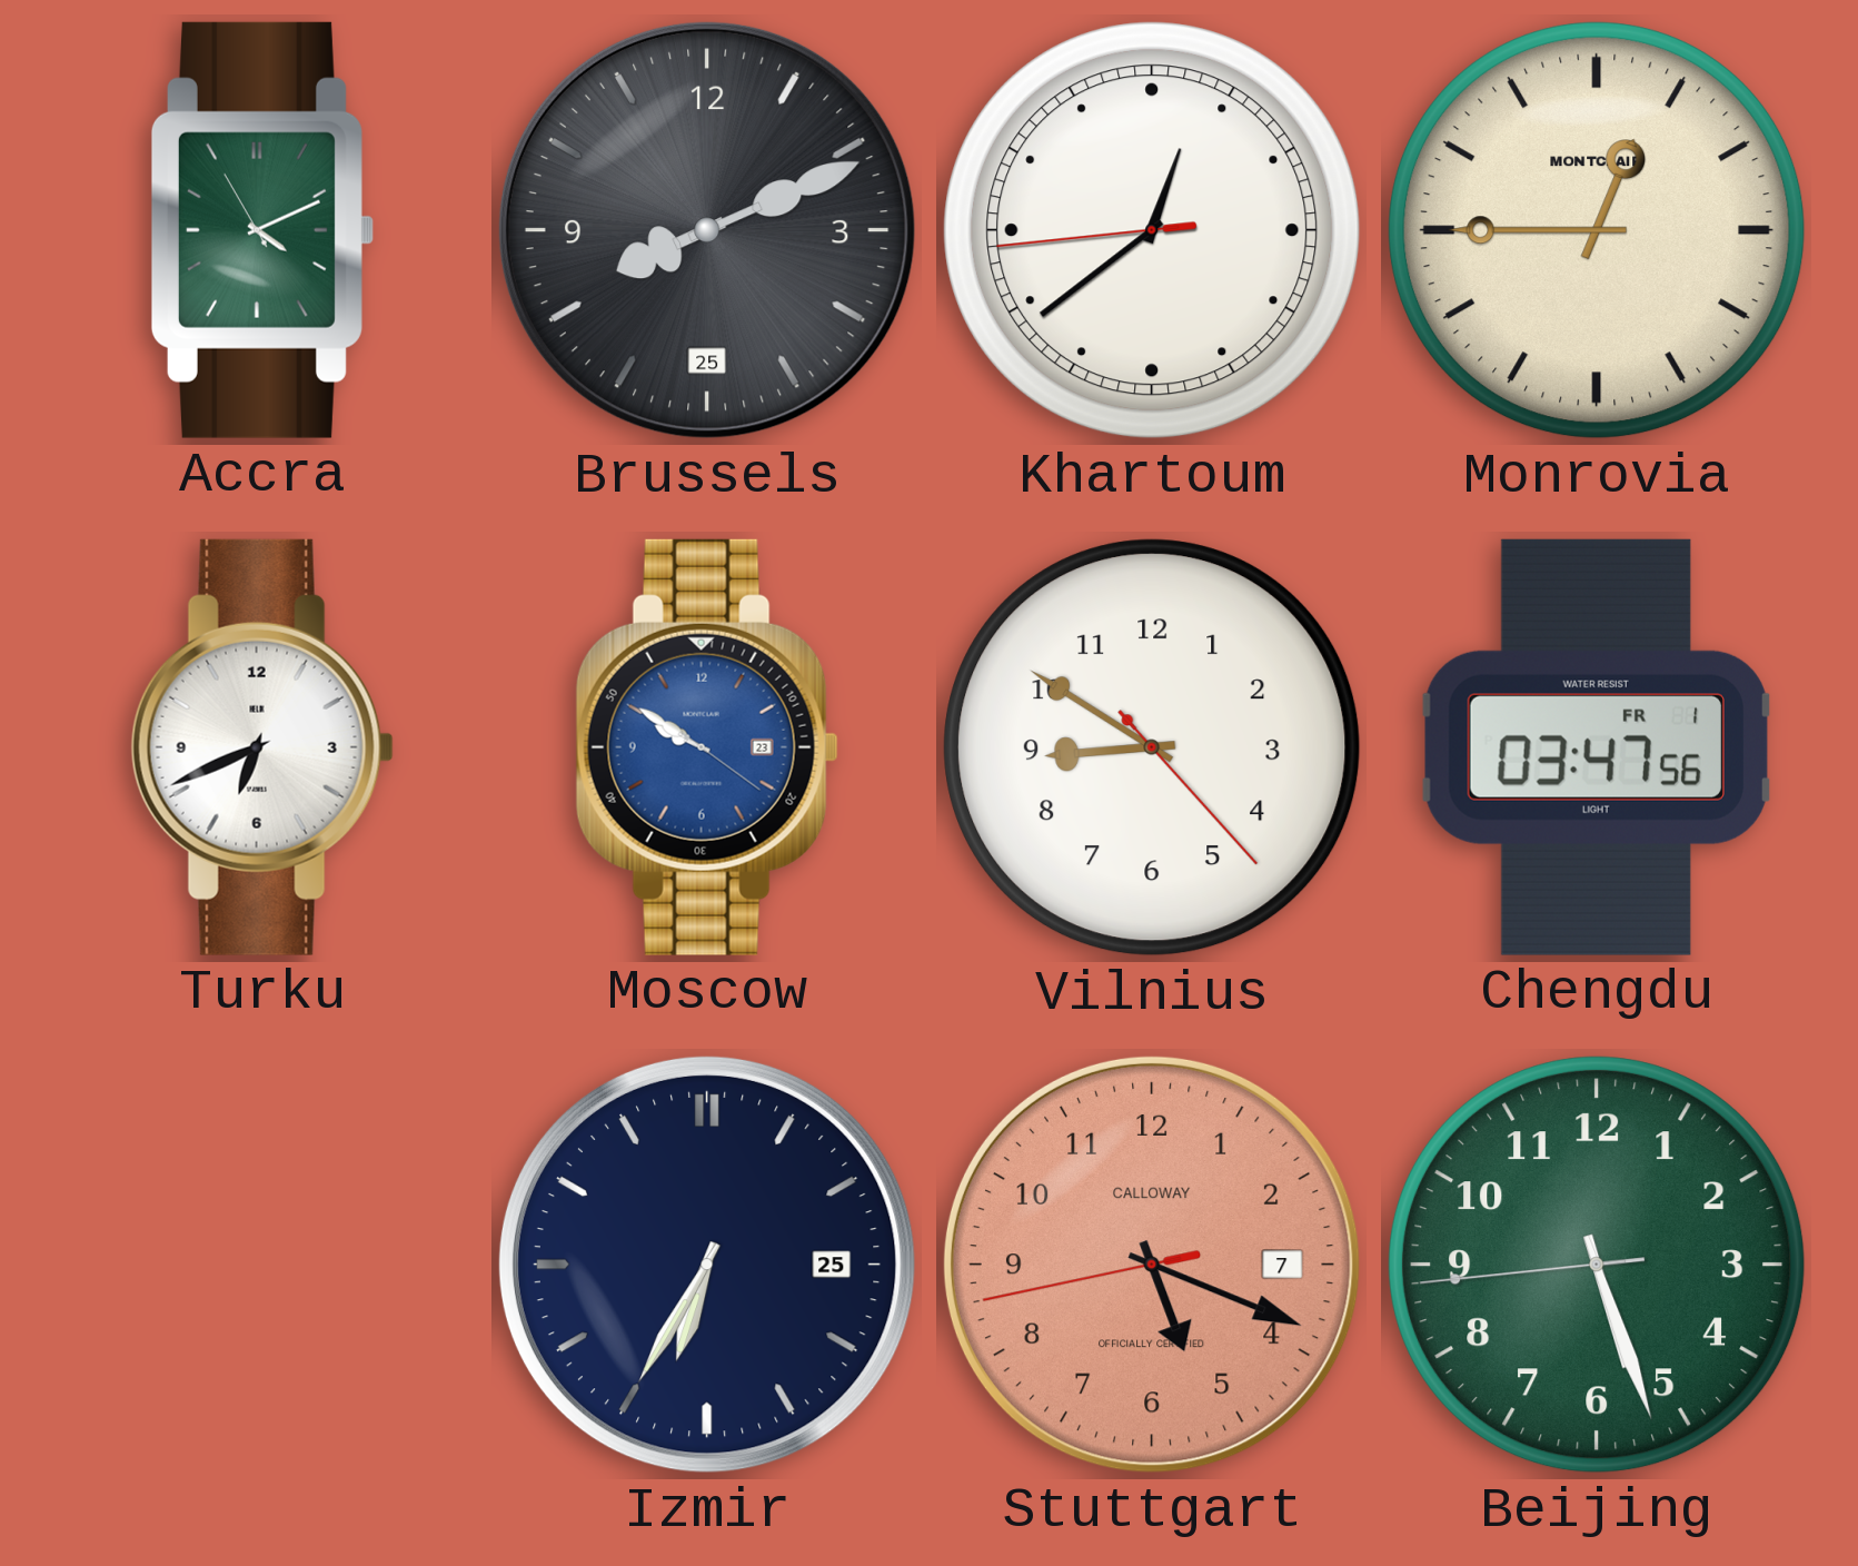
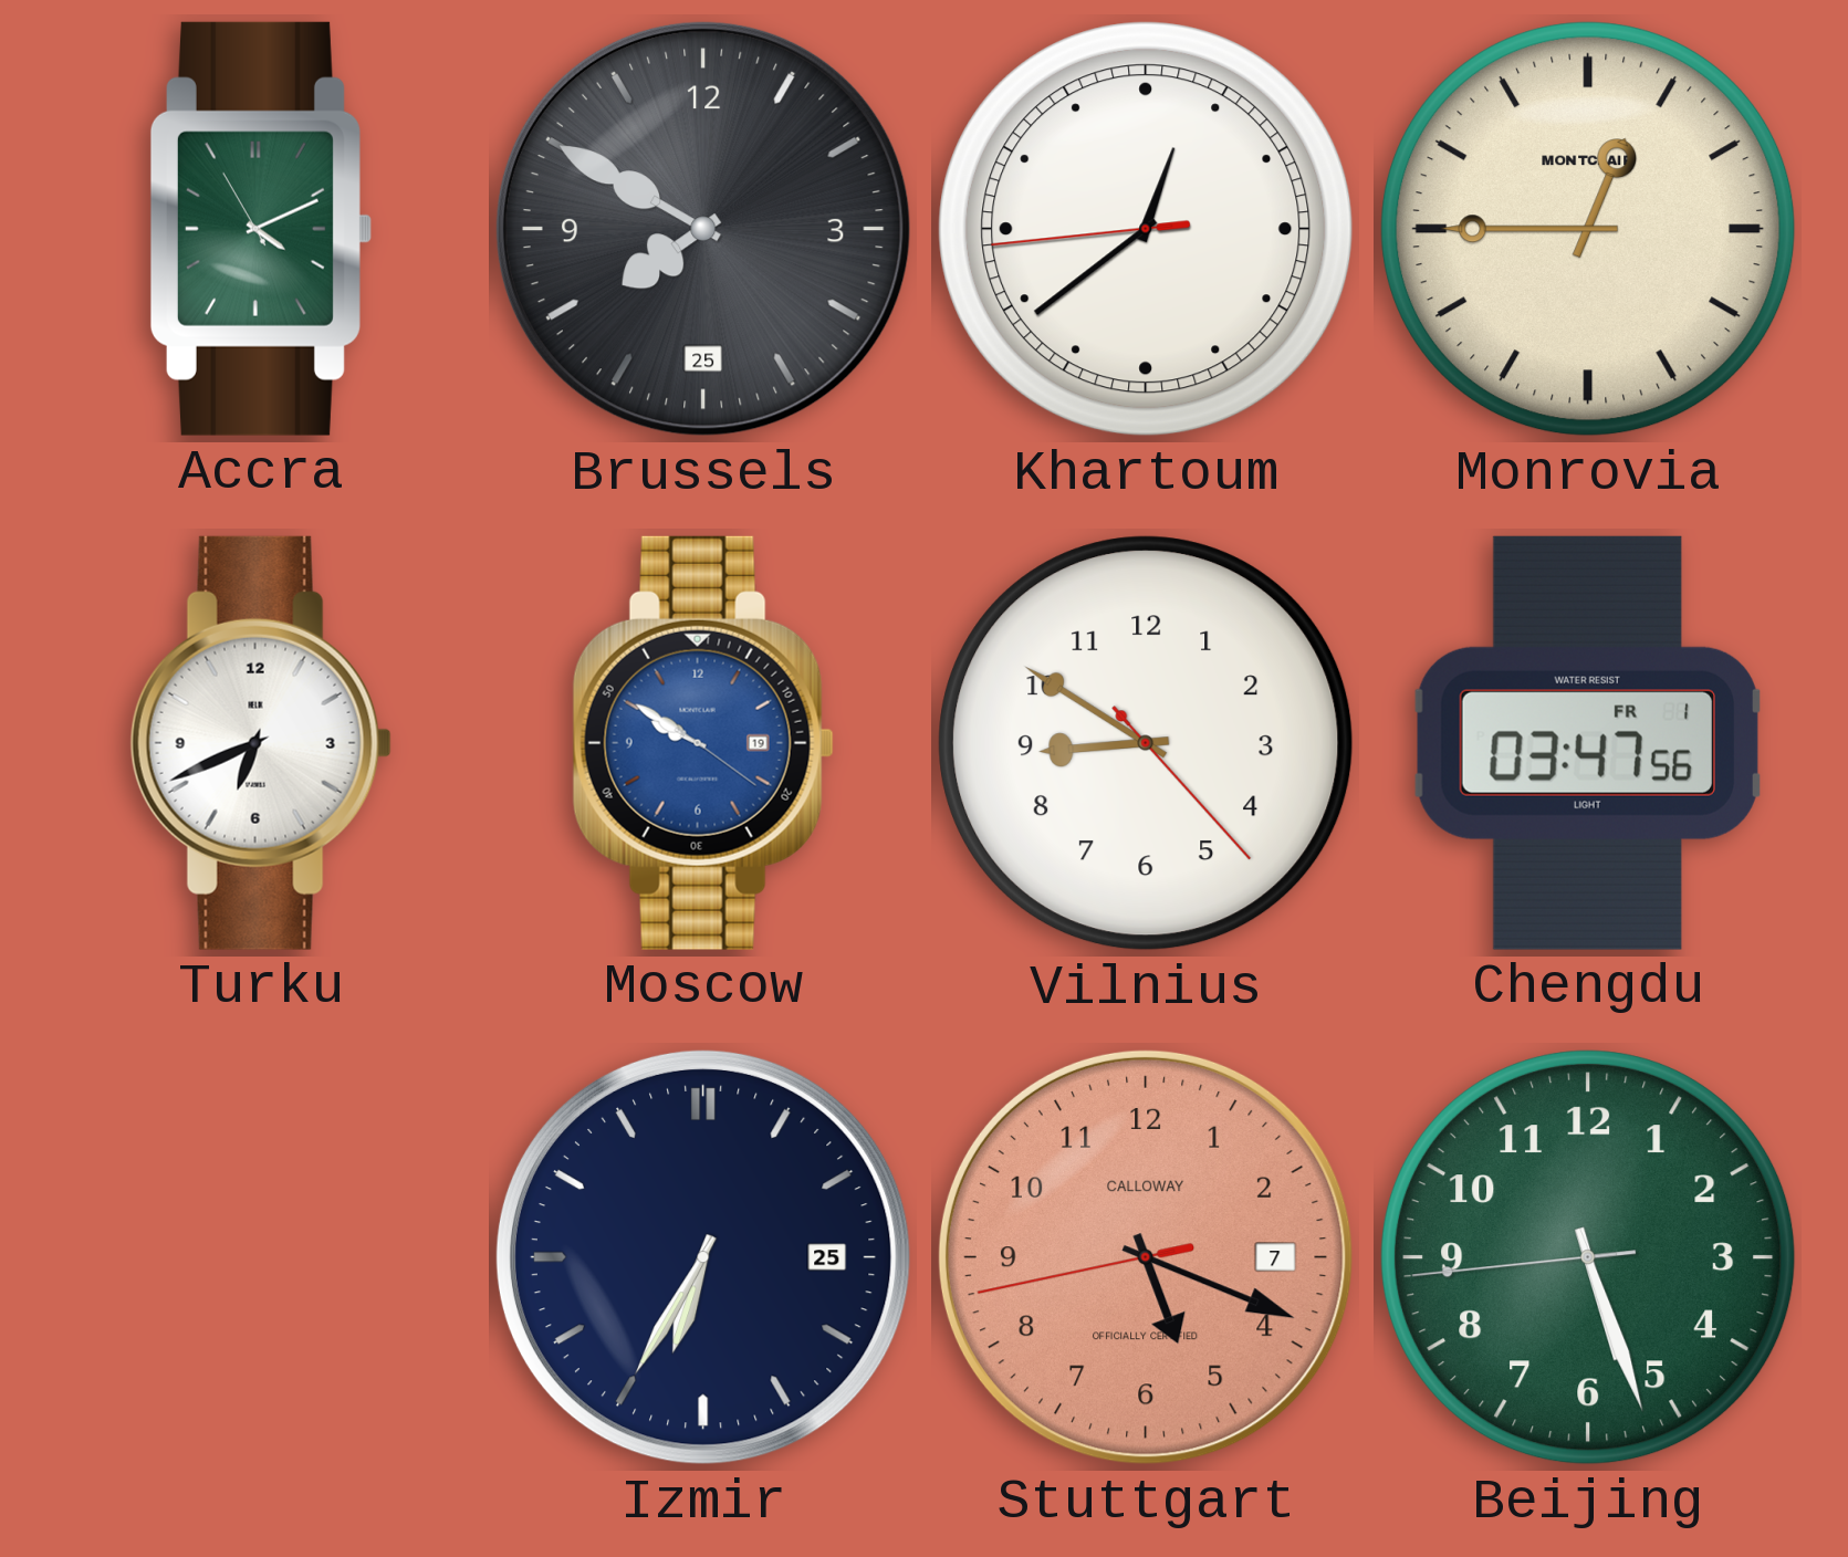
Brussels: 8:11 -> 7:50 (703, 229)
Moscow date: 23 -> 19 (703, 743)
